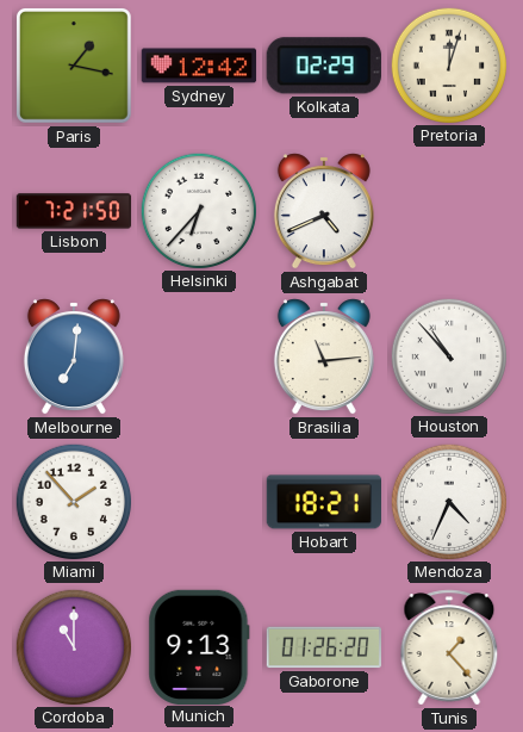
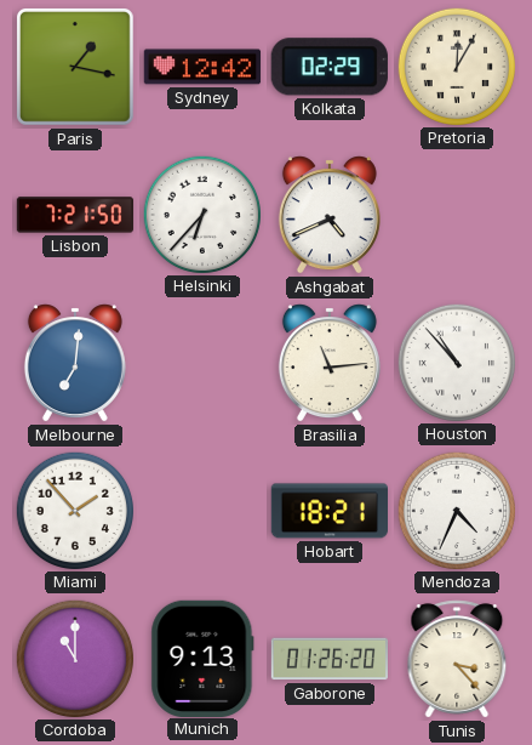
Pretoria: 12:03 -> 12:05 (456, 66)
Tunis: 1:23 -> 3:23 (457, 659)
